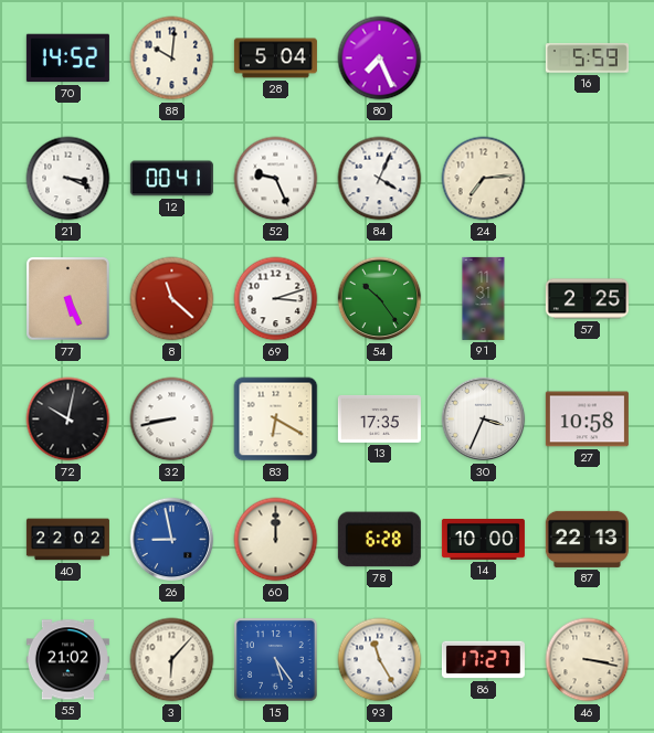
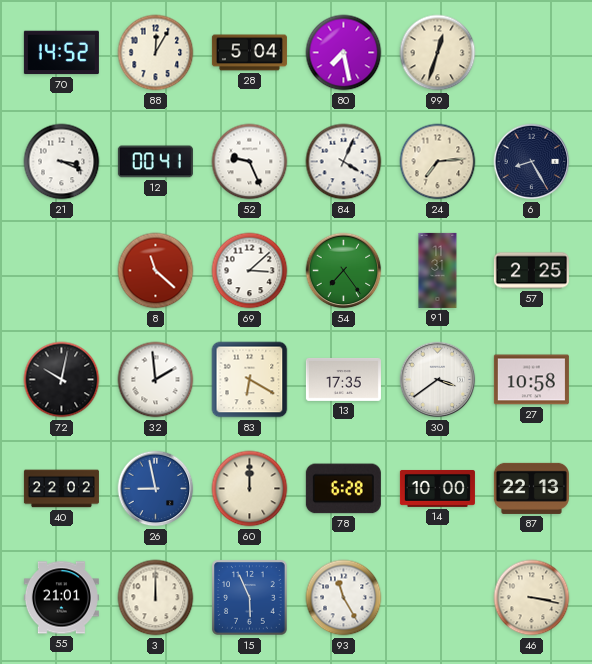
88: 10:01 -> 12:05 (156, 53)
80: 7:26 -> 7:28 (344, 53)
99: none -> 12:33 (438, 53)
16: 5:59 -> none (587, 59)
6: none -> 8:25 (532, 162)
77: 5:26 -> none (68, 299)
69: 3:12 -> 3:08 (250, 271)
54: 10:24 -> 7:24 (344, 271)
32: 8:43 -> 1:59 (156, 380)
30: 3:34 -> 3:39 (438, 380)
55: 21:02 -> 21:01 (61, 598)
3: 6:07 -> 12:00 (156, 598)
15: 5:24 -> 5:56 (250, 598)
86: 17:27 -> none (483, 660)
